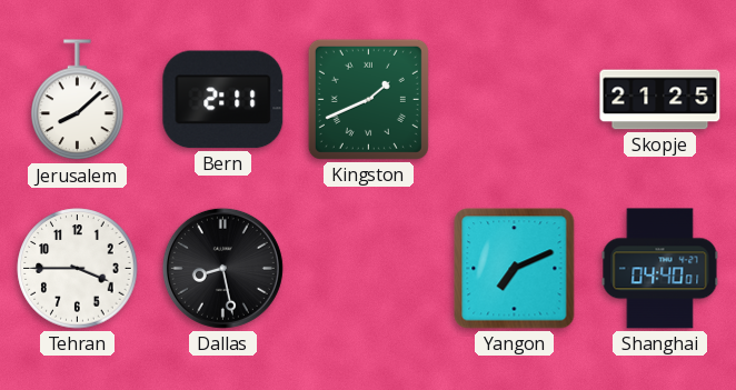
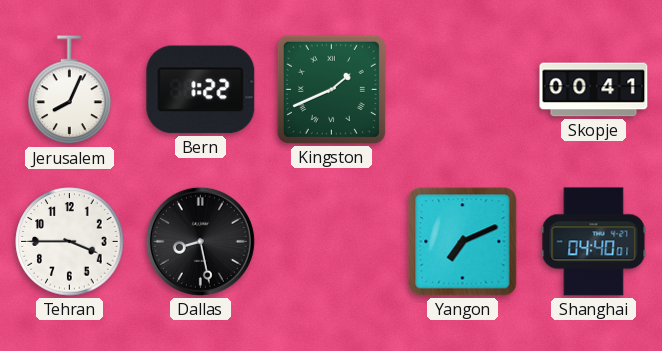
Jerusalem: 8:08 -> 8:04 (70, 90)
Bern: 2:11 -> 1:22 (201, 90)
Skopje: 21:25 -> 00:41 (594, 90)
